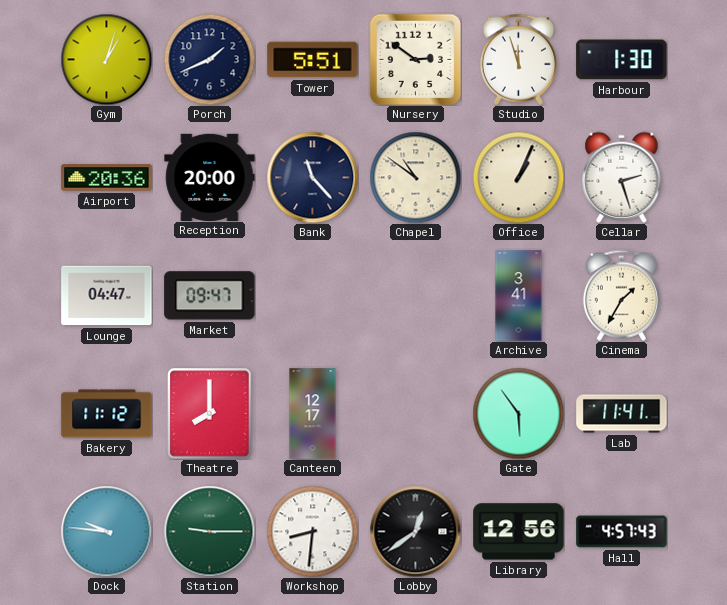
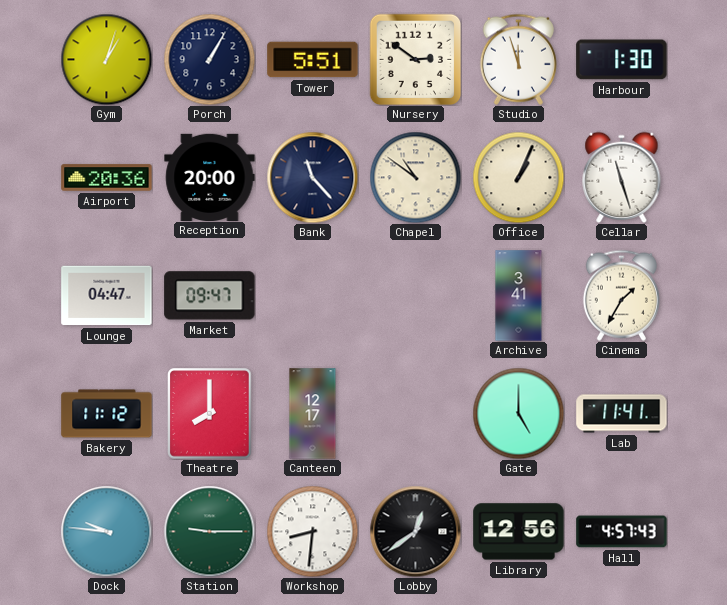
Porch: 1:41 -> 1:05 (209, 59)
Cellar: 2:27 -> 11:27 (622, 177)
Gate: 5:54 -> 5:00 (518, 413)
